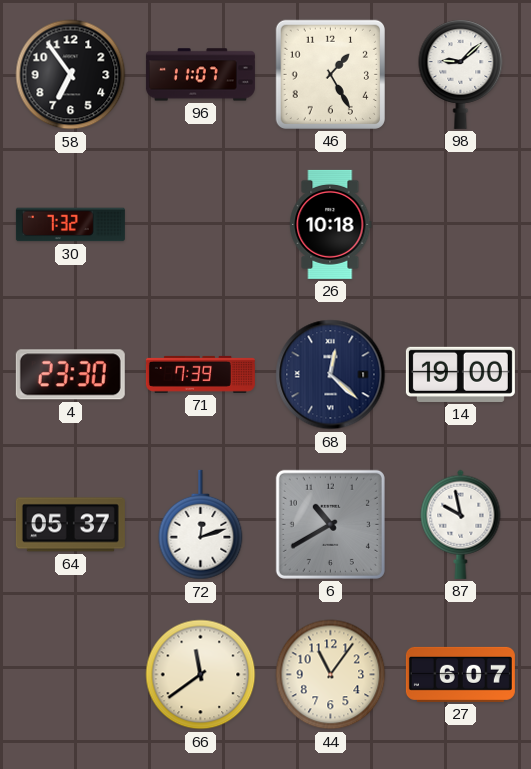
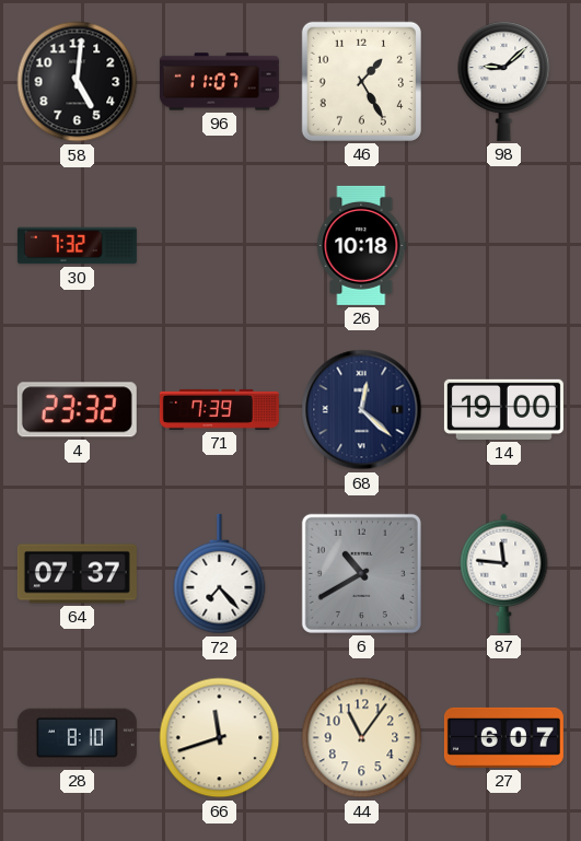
58: 6:54 -> 5:01 (78, 82)
4: 23:30 -> 23:32 (77, 410)
64: 05:37 -> 07:37 (77, 574)
72: 12:12 -> 7:23 (220, 574)
87: 9:58 -> 11:46 (504, 573)
28: none -> 8:10 (77, 738)
66: 11:39 -> 11:42 (220, 738)
